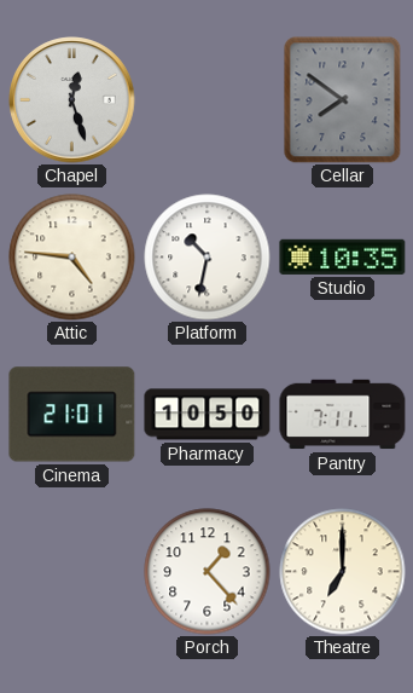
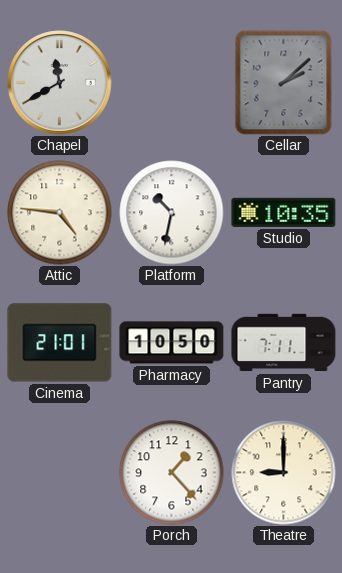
Chapel: 12:27 -> 11:40 (60, 83)
Cellar: 7:51 -> 2:08 (284, 83)
Theatre: 7:00 -> 9:00 (284, 473)
